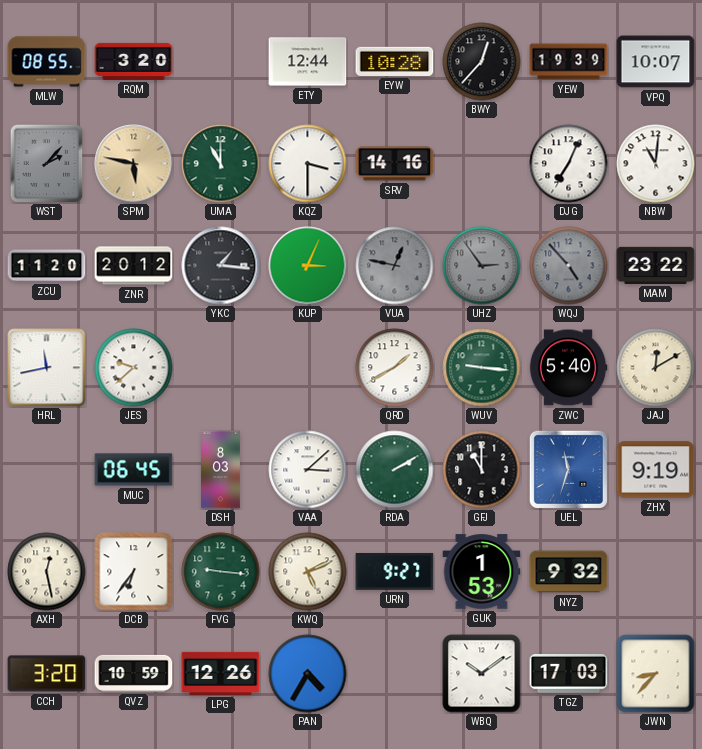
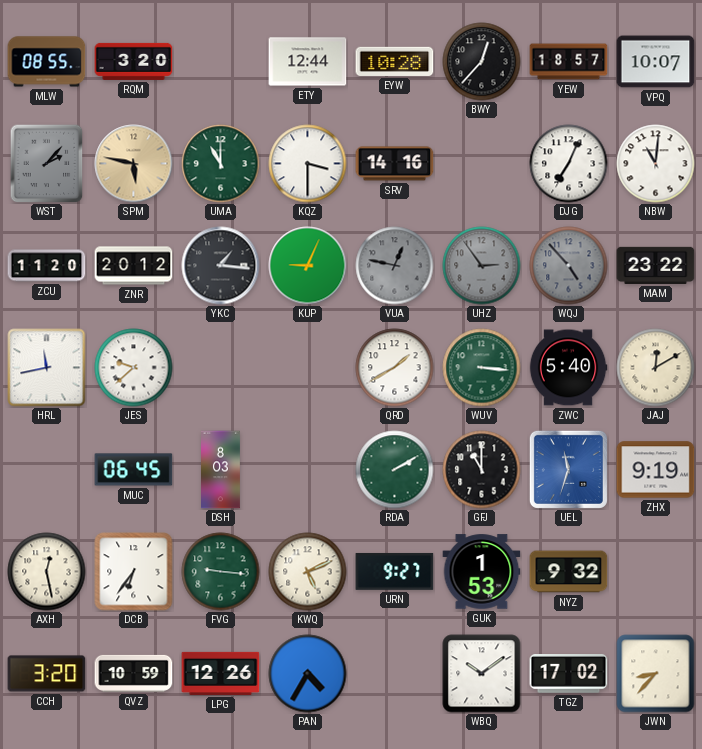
YEW: 19:39 -> 18:57 (569, 62)
KUP: 3:04 -> 9:04 (308, 266)
WUV: 9:16 -> 3:16 (482, 368)
VAA: 3:08 -> none (308, 470)
TGZ: 17:03 -> 17:02 (569, 674)
